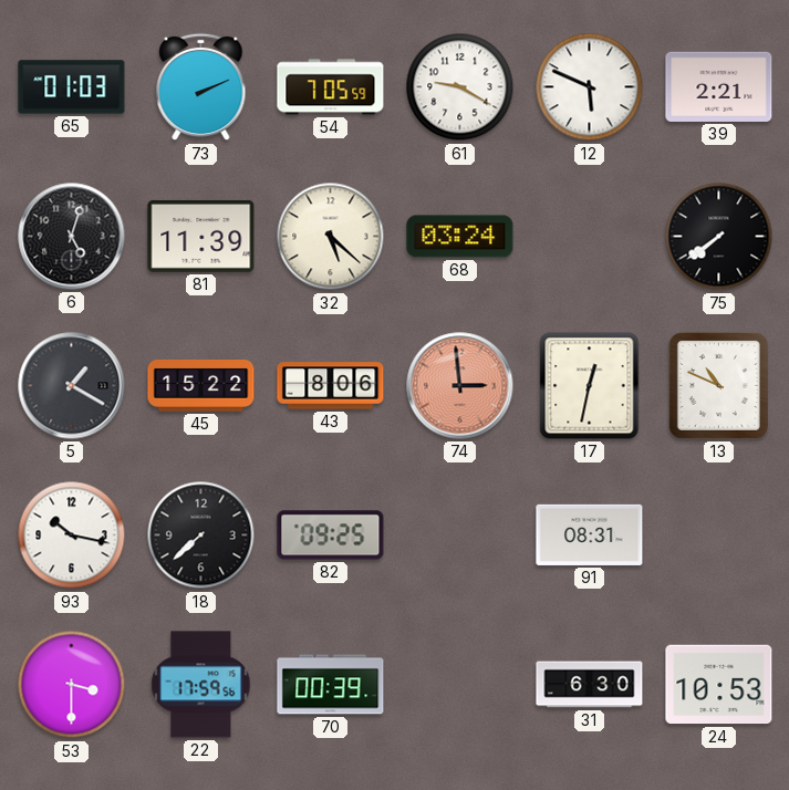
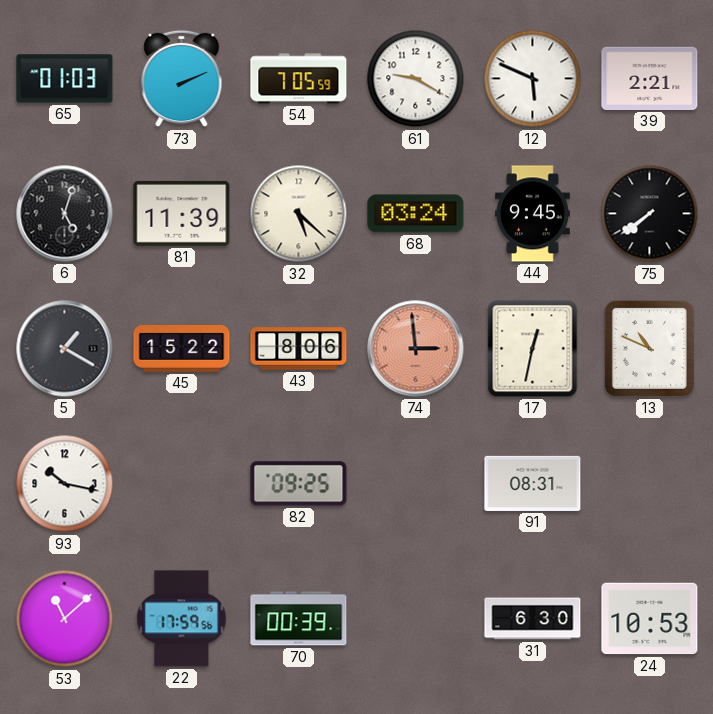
44: none -> 9:45 (532, 214)
18: 7:38 -> none (201, 536)
53: 3:30 -> 11:08 (65, 619)
